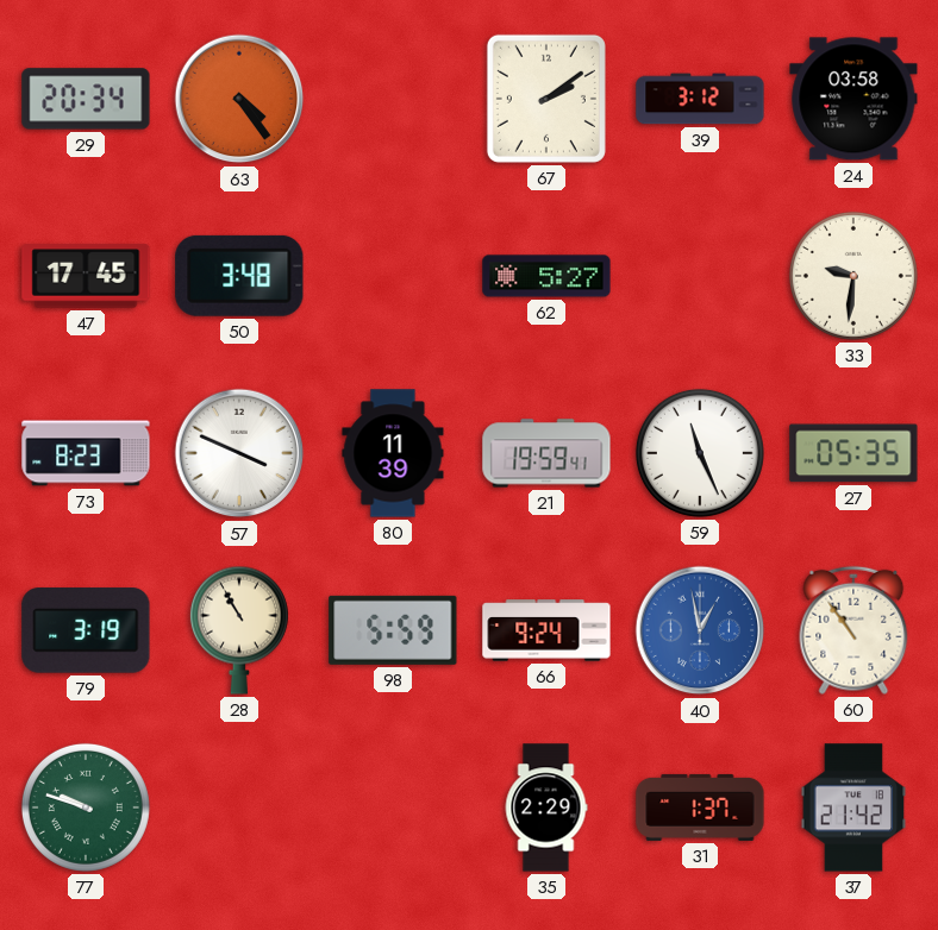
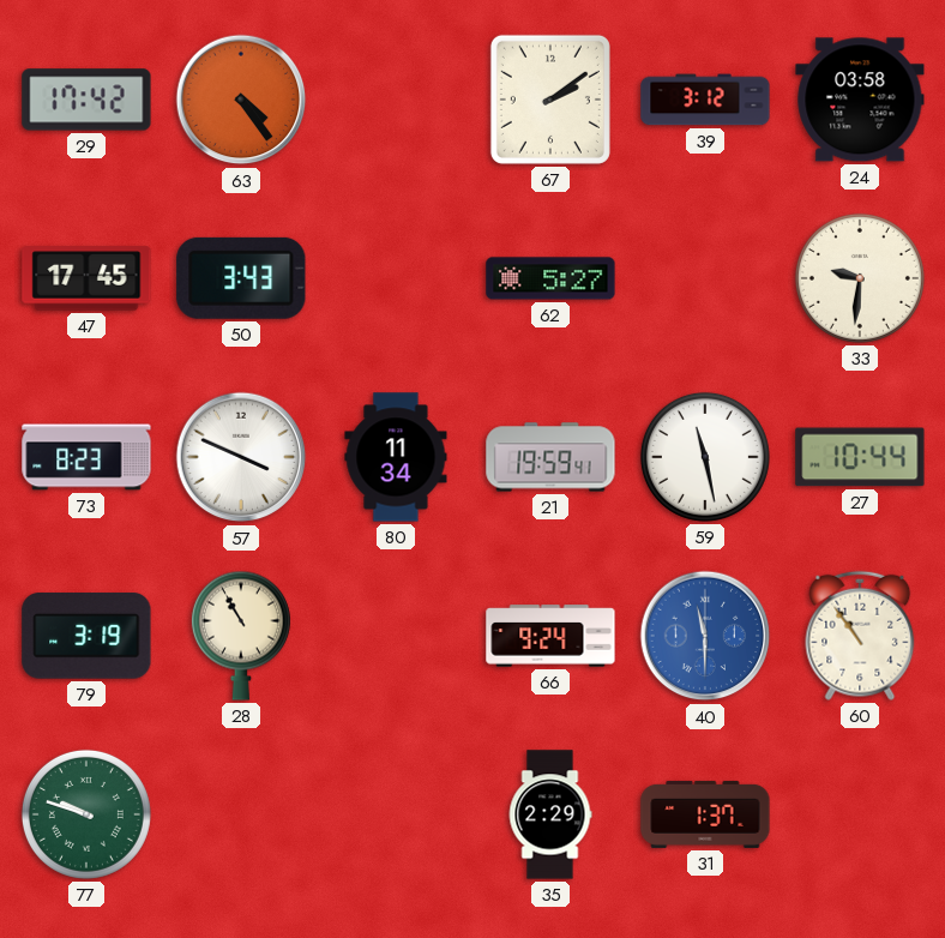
29: 20:34 -> 17:42 (86, 100)
50: 3:48 -> 3:43 (241, 278)
80: 11:39 -> 11:34 (396, 457)
59: 11:26 -> 11:28 (705, 457)
27: 05:35 -> 10:44 (860, 457)
98: 5:59 -> none (393, 630)
40: 12:58 -> 11:30 (705, 636)
37: 21:42 -> none (853, 808)
